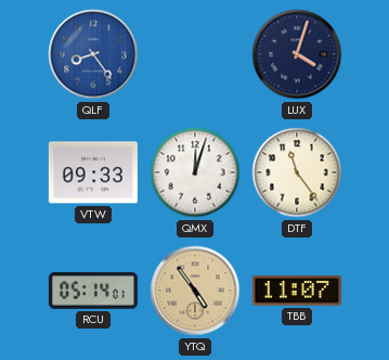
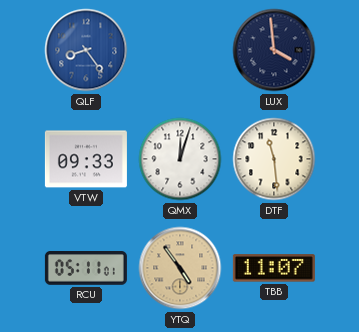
LUX: 4:03 -> 3:59 (274, 50)
DTF: 11:24 -> 11:29 (274, 159)
RCU: 05:14 -> 05:11 (86, 268)
